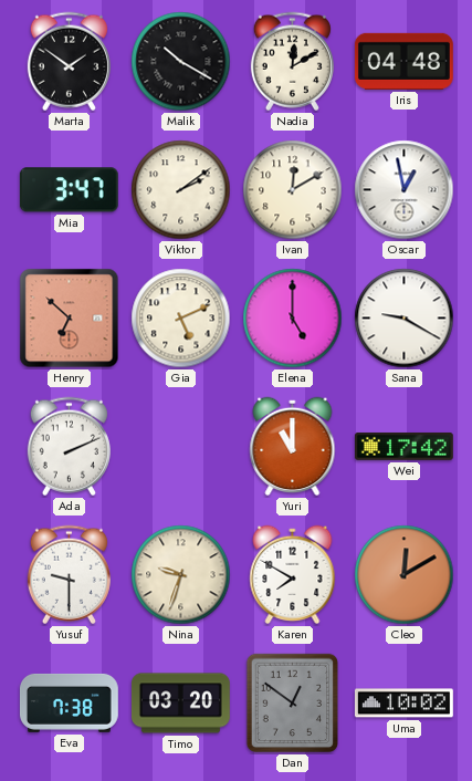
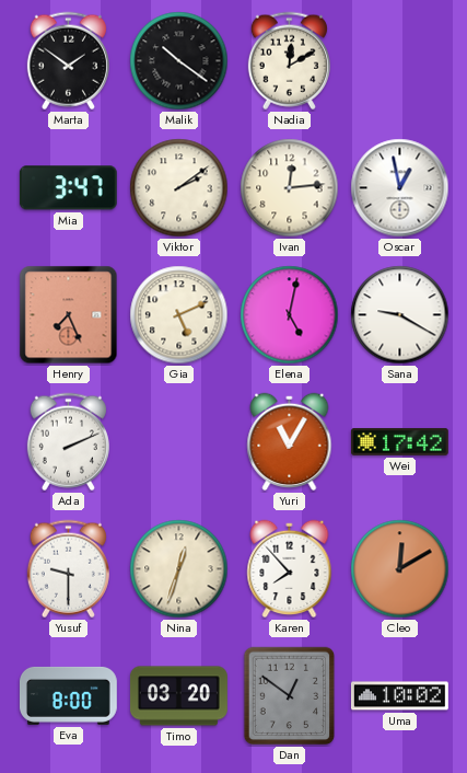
Malik: 10:20 -> 10:21 (179, 61)
Iris: 04:48 -> none (403, 61)
Ivan: 12:10 -> 12:14 (290, 188)
Henry: 6:52 -> 7:26 (69, 315)
Elena: 5:00 -> 5:02 (290, 315)
Yuri: 11:00 -> 11:05 (290, 442)
Nina: 9:33 -> 12:33 (179, 569)
Karen: 7:50 -> 7:53 (290, 569)
Eva: 7:38 -> 8:00 (68, 695)
